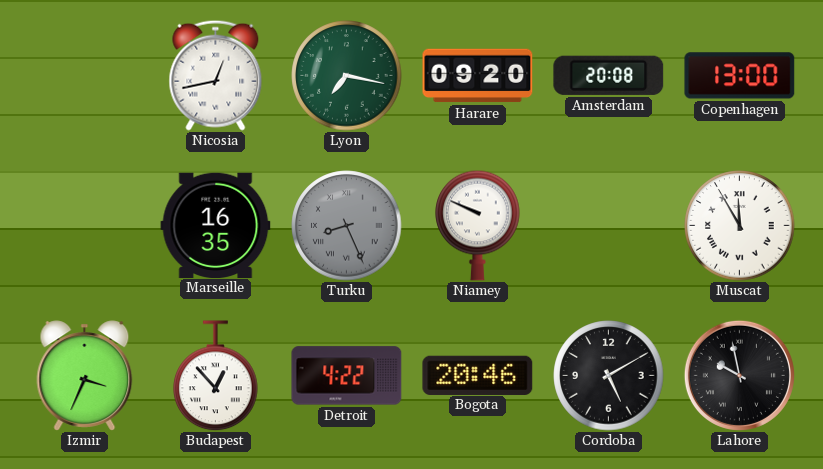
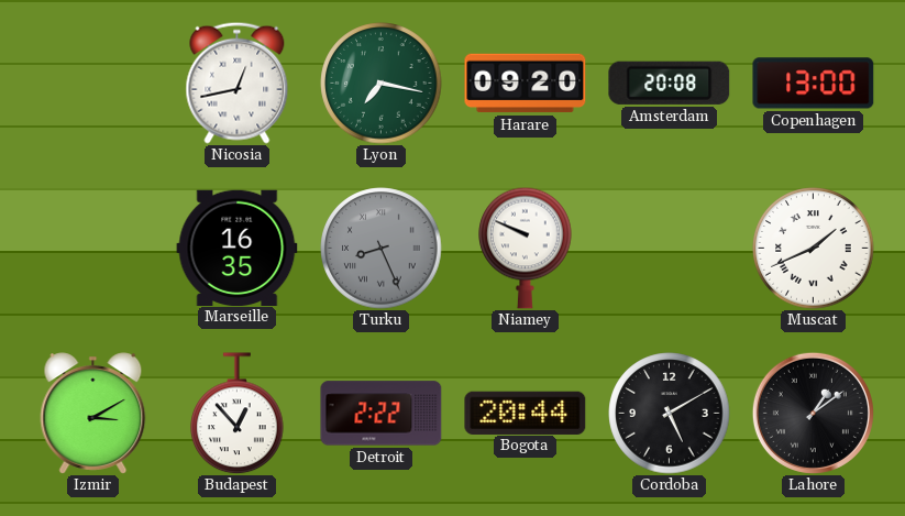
Muscat: 11:55 -> 1:41 (814, 249)
Izmir: 3:34 -> 3:10 (93, 414)
Detroit: 4:22 -> 2:22 (382, 414)
Bogota: 20:46 -> 20:44 (526, 413)
Lahore: 9:58 -> 1:09 (813, 413)
